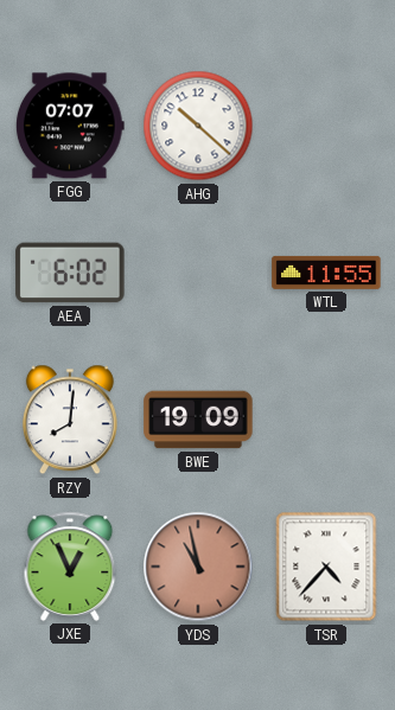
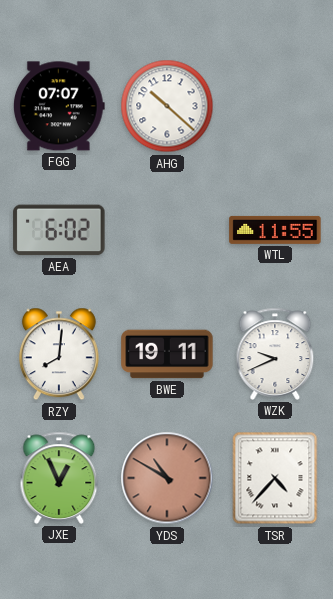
BWE: 19:09 -> 19:11 (167, 354)
WZK: none -> 9:41 (275, 354)
YDS: 10:58 -> 10:50 (167, 478)
